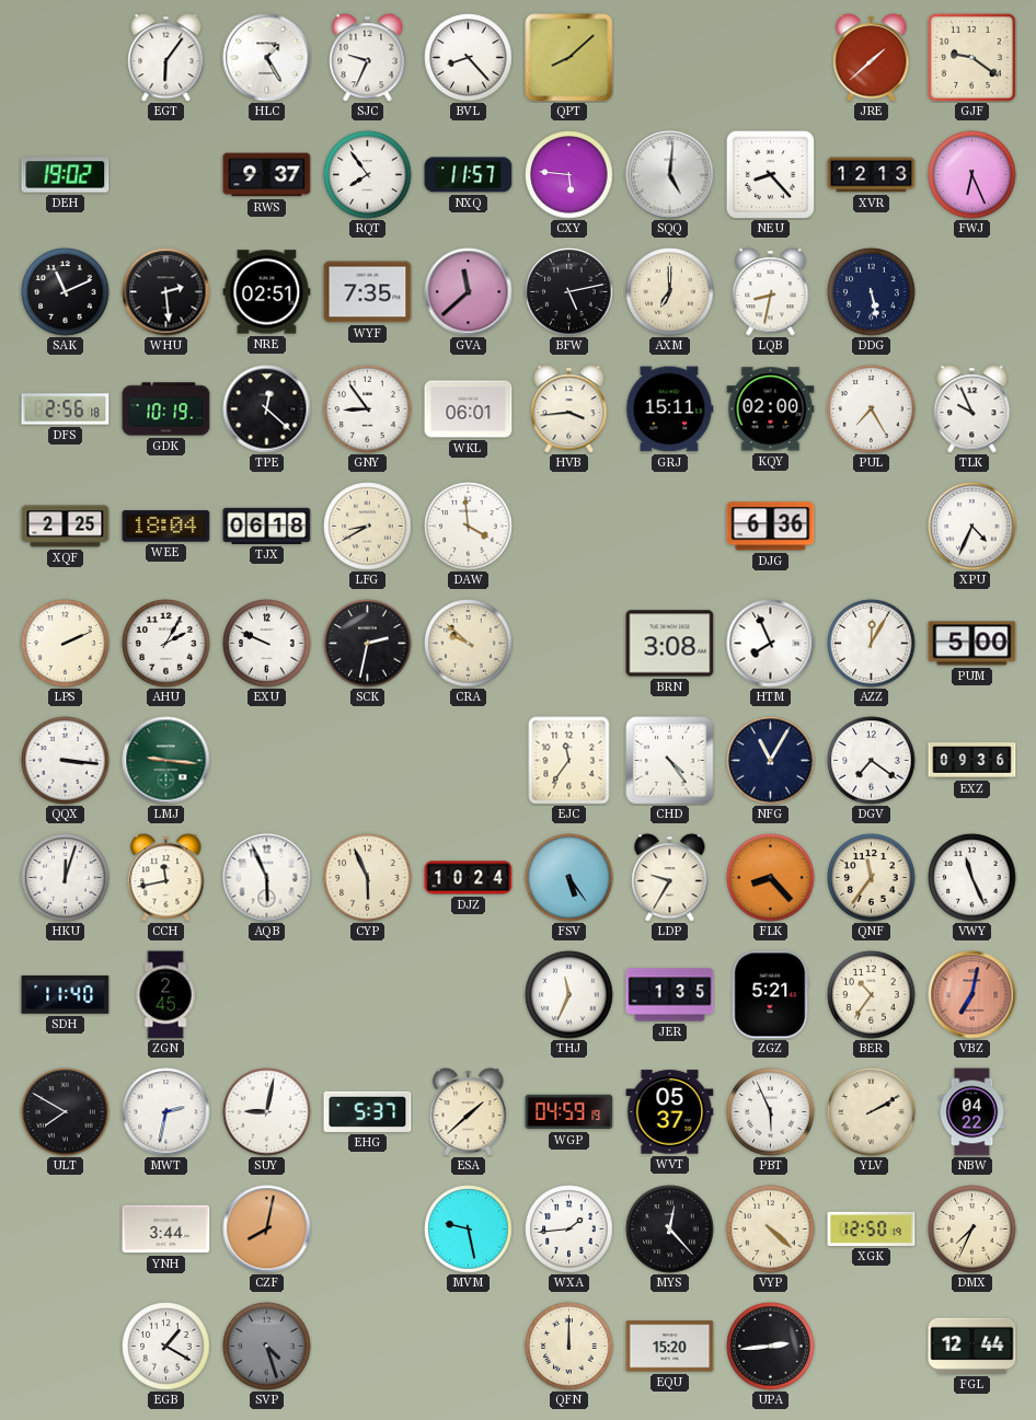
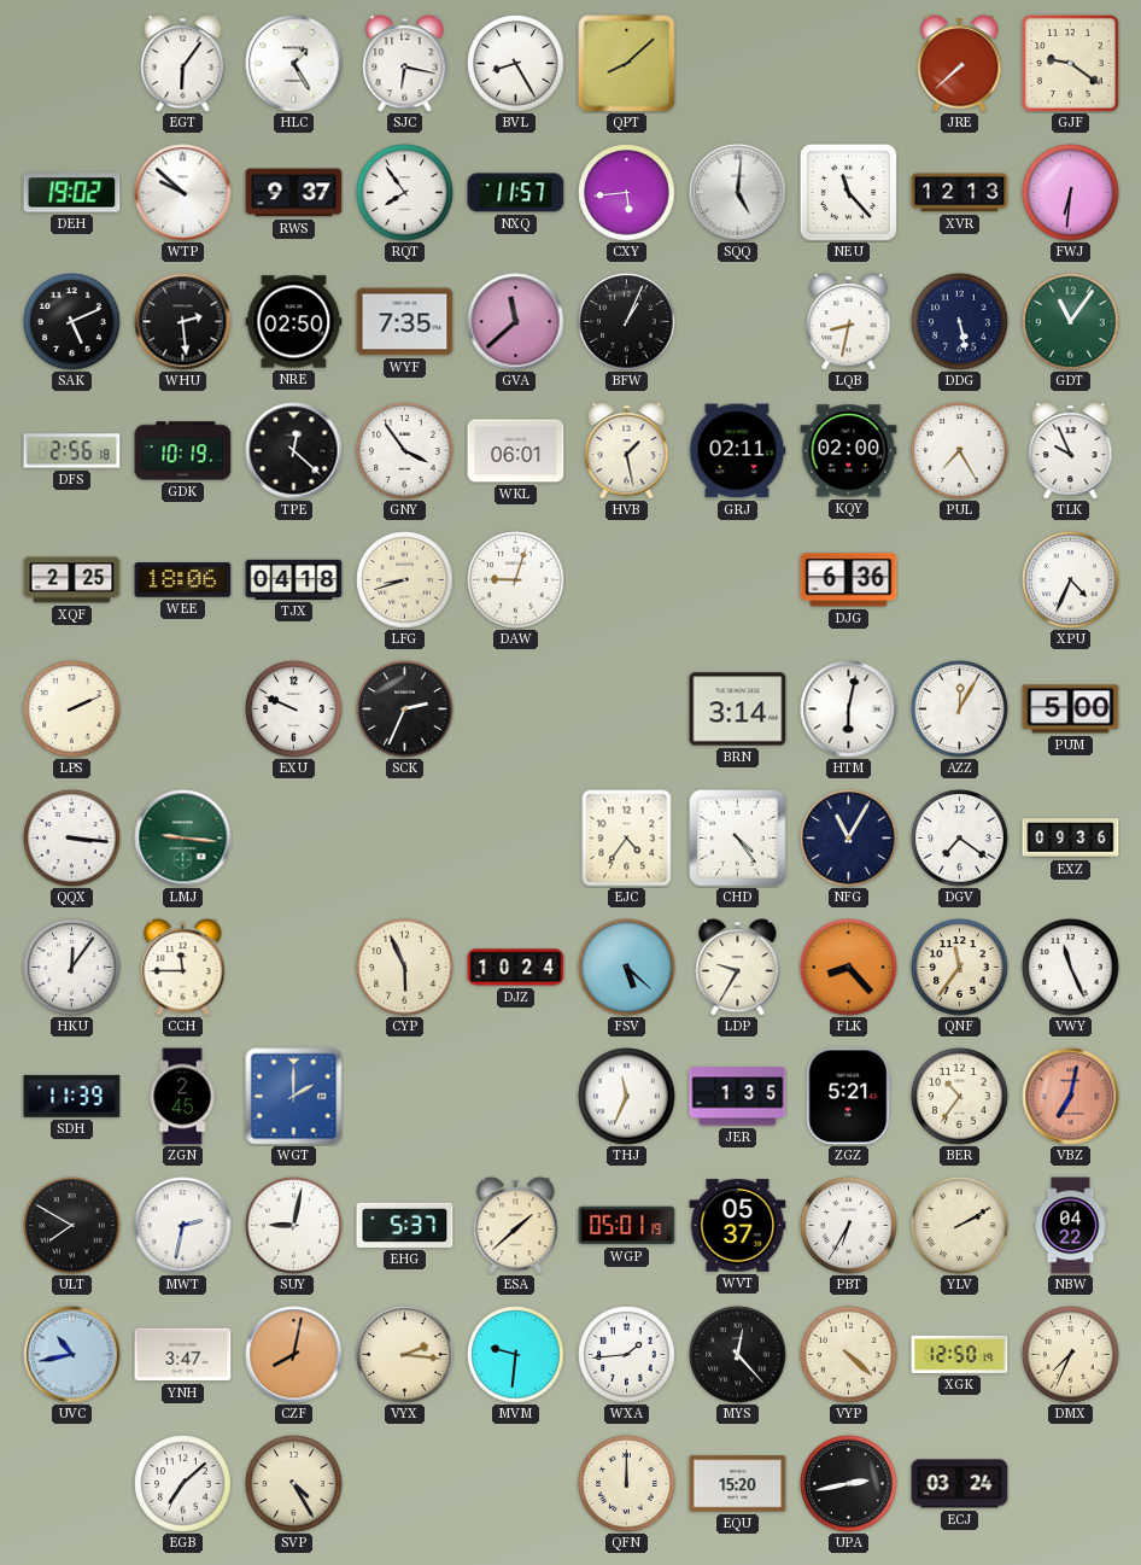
SJC: 9:34 -> 6:17 (405, 64)
BVL: 8:23 -> 8:25 (516, 64)
JRE: 1:38 -> 7:38 (960, 64)
WTP: none -> 9:52 (183, 193)
CXY: 5:46 -> 5:44 (627, 193)
NEU: 8:23 -> 11:23 (848, 192)
FWJ: 6:26 -> 6:31 (1071, 193)
SAK: 11:11 -> 5:11 (72, 322)
NRE: 02:51 -> 02:50 (294, 322)
BFW: 5:13 -> 1:04 (627, 322)
AXM: 7:00 -> none (670, 292)
GDT: none -> 11:06 (1071, 322)
GNY: 8:54 -> 3:54 (405, 451)
HVB: 3:44 -> 1:28 (627, 451)
GRJ: 15:11 -> 02:11 (737, 451)
WEE: 18:04 -> 18:06 (183, 580)
TJX: 06:18 -> 04:18 (294, 579)
LFG: 8:40 -> 8:42 (405, 580)
DAW: 3:59 -> 9:03 (516, 580)
AHU: 2:05 -> none (166, 644)
SCK: 2:32 -> 2:34 (405, 709)
CRA: 9:52 -> none (469, 644)
BRN: 3:08 -> 3:14 (738, 709)
HTM: 7:56 -> 6:02 (849, 709)
EJC: 11:36 -> 4:36 (627, 839)
HKU: 12:03 -> 12:06 (72, 968)
CCH: 11:43 -> 11:45 (183, 968)
AQB: 5:56 -> none (267, 878)
FSV: 5:24 -> 5:22 (627, 968)
SDH: 11:40 -> 11:39 (72, 1096)
WGT: none -> 2:00 (294, 1097)
WGP: 04:59 -> 05:01 (627, 1226)
PBT: 5:56 -> 6:35 (849, 1226)
UVC: none -> 10:43 (72, 1355)
YNH: 3:44 -> 3:47 (183, 1355)
VYX: none -> 2:16 (405, 1355)
MVM: 9:28 -> 9:31 (516, 1355)
EGB: 1:20 -> 7:08 (183, 1484)
SVP: 4:27 -> 4:25 (294, 1484)
SVP dial: grey -> cream (294, 1484)
UPA: 2:44 -> 2:43 (849, 1484)
ECJ: none -> 03:24 (960, 1484)
FGL: 12:44 -> none (972, 1346)
